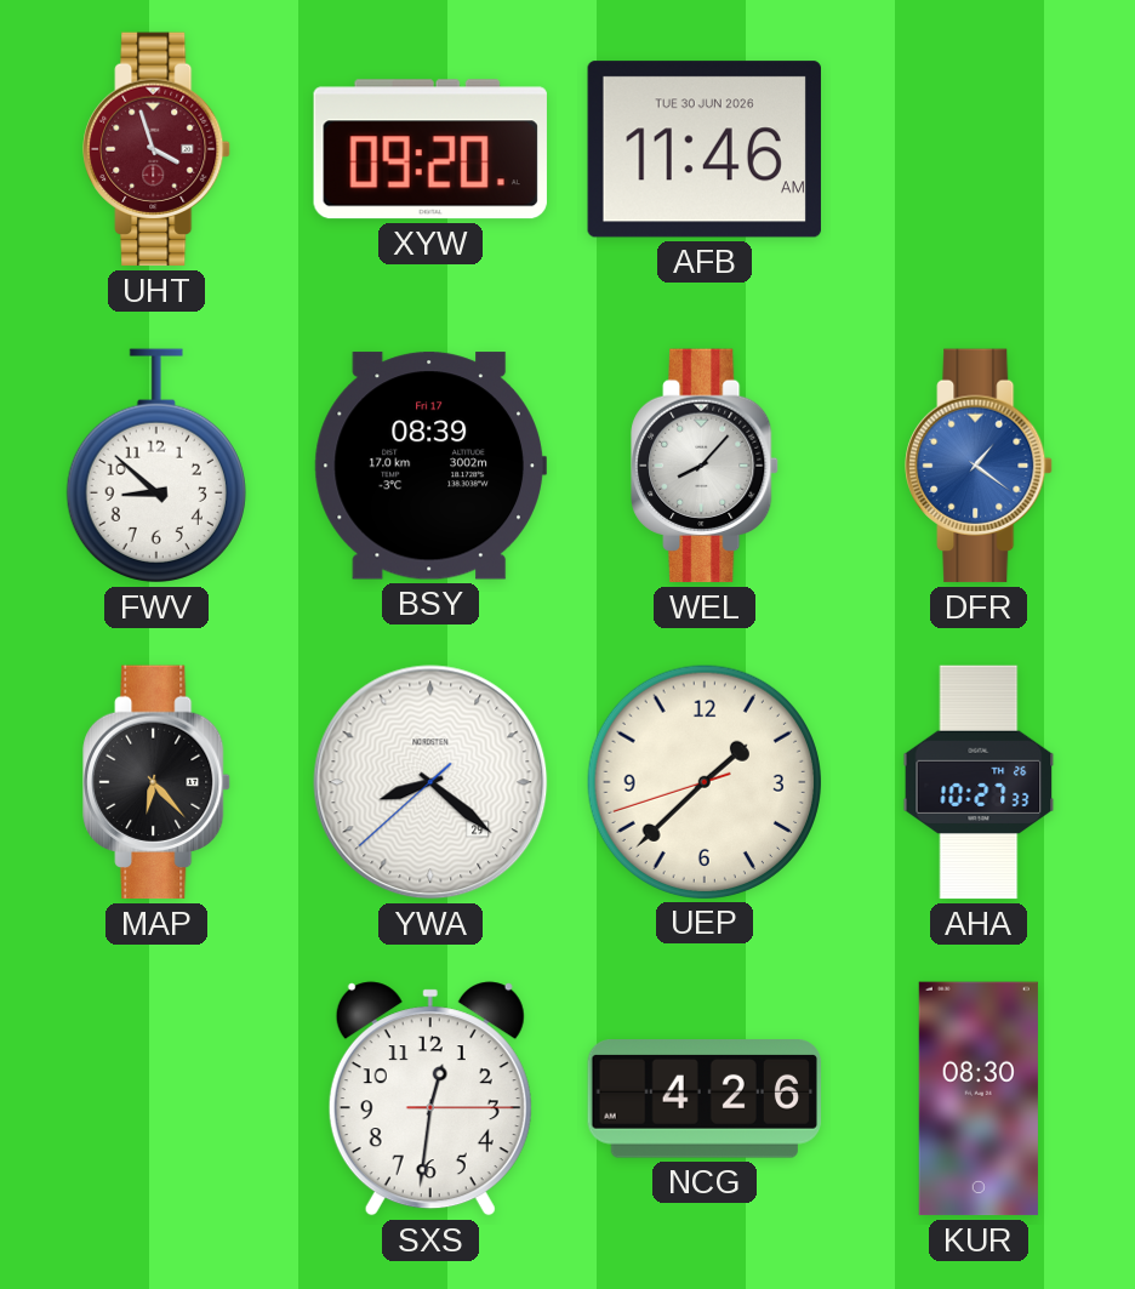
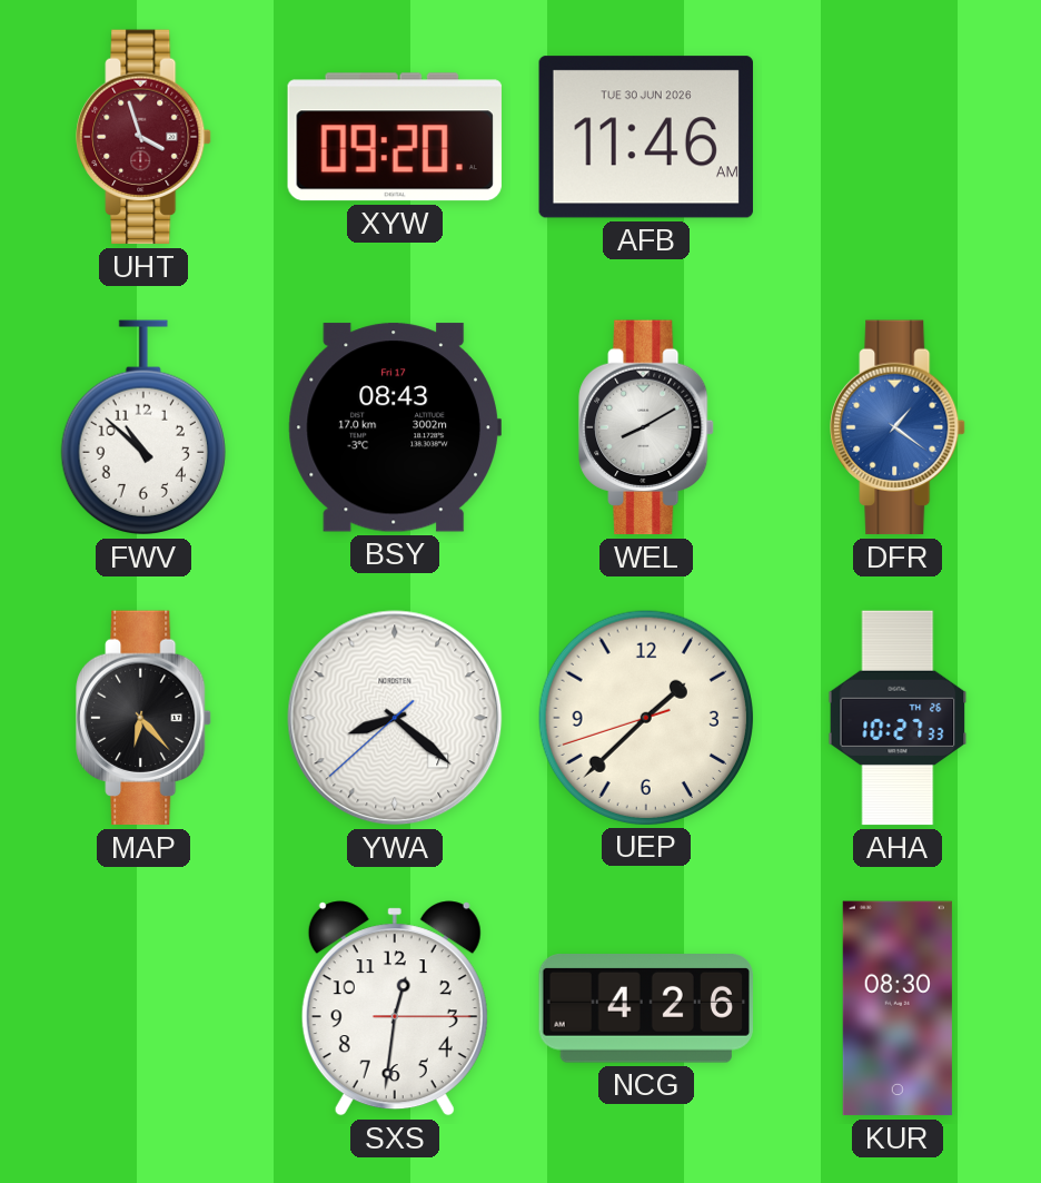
FWV: 8:52 -> 10:52 (143, 427)
BSY: 08:39 -> 08:43 (395, 427)
WEL: 8:07 -> 8:10 (646, 427)
YWA date: 29 -> 7 (395, 718)
